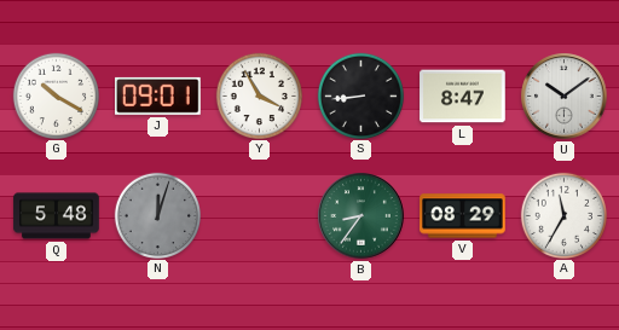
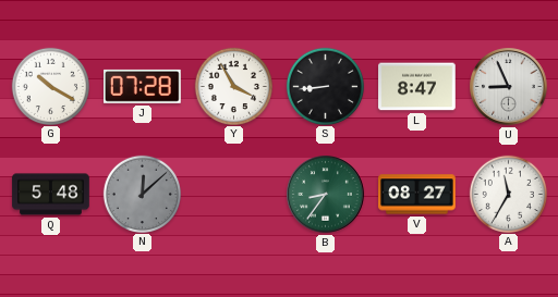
J: 09:01 -> 07:28 (143, 86)
U: 10:09 -> 8:56 (509, 87)
N: 12:03 -> 12:08 (142, 194)
V: 08:29 -> 08:27 (417, 195)
